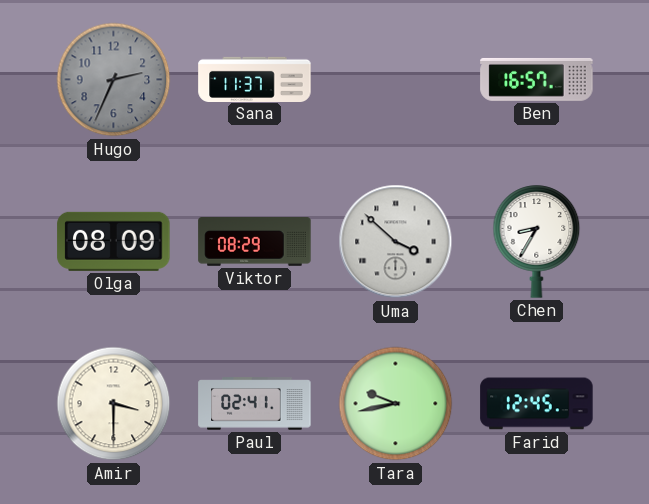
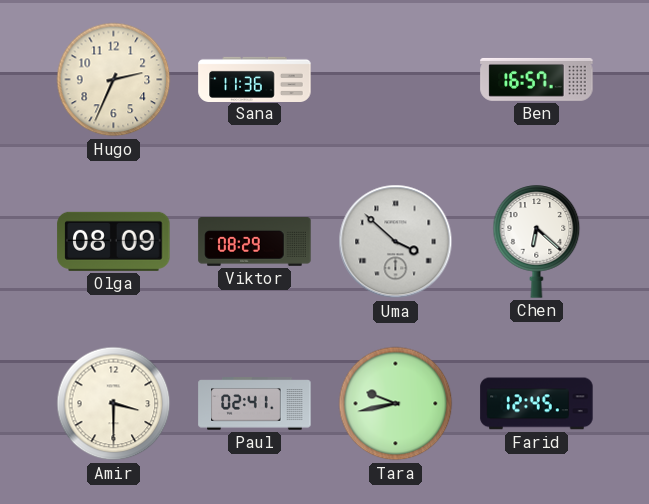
Hugo dial: grey -> cream (114, 80)
Sana: 11:37 -> 11:36 (255, 79)
Chen: 8:35 -> 6:22 (537, 242)
